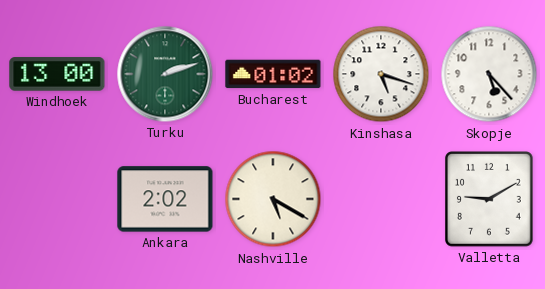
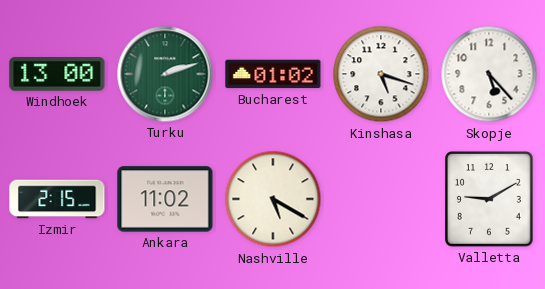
Izmir: none -> 2:15 (57, 199)
Ankara: 2:02 -> 11:02 (165, 199)
